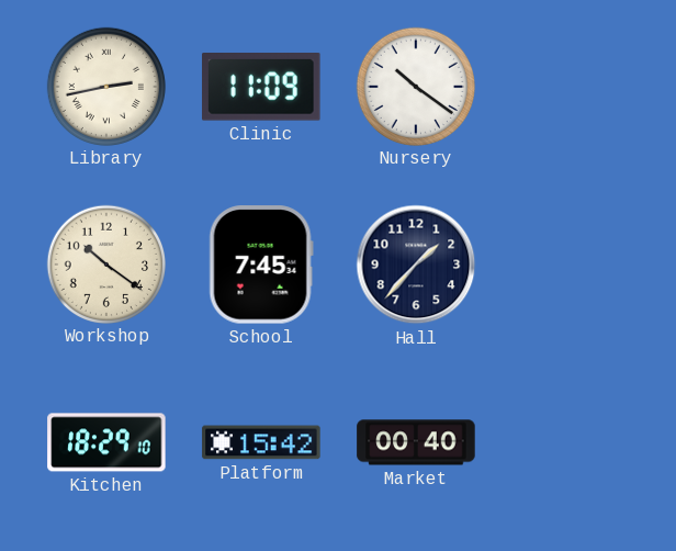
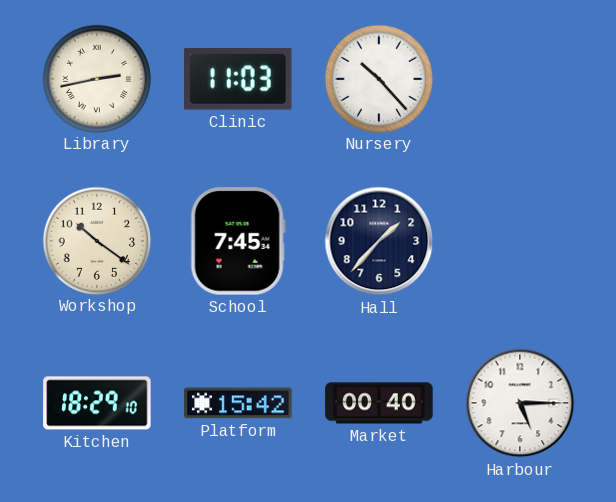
Clinic: 11:09 -> 11:03 (238, 80)
Nursery: 10:21 -> 10:23 (378, 78)
Harbour: none -> 5:15 (520, 403)
